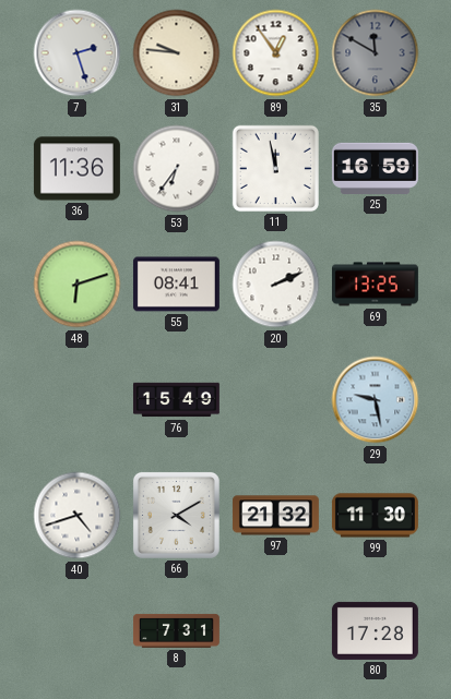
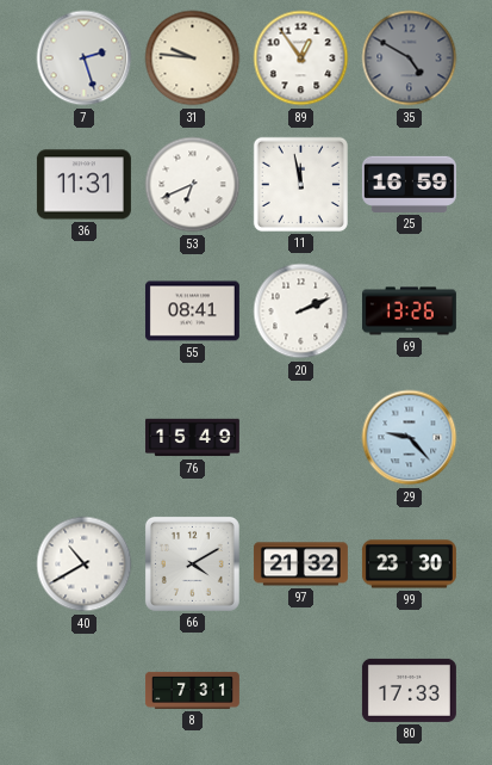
35: 11:50 -> 4:50 (410, 58)
36: 11:36 -> 11:31 (83, 185)
53: 6:36 -> 6:41 (193, 185)
48: 6:12 -> none (78, 285)
69: 13:25 -> 13:26 (409, 311)
29: 9:28 -> 9:23 (410, 438)
40: 4:42 -> 10:40 (85, 565)
99: 11:30 -> 23:30 (409, 565)
80: 17:28 -> 17:33 (409, 690)
